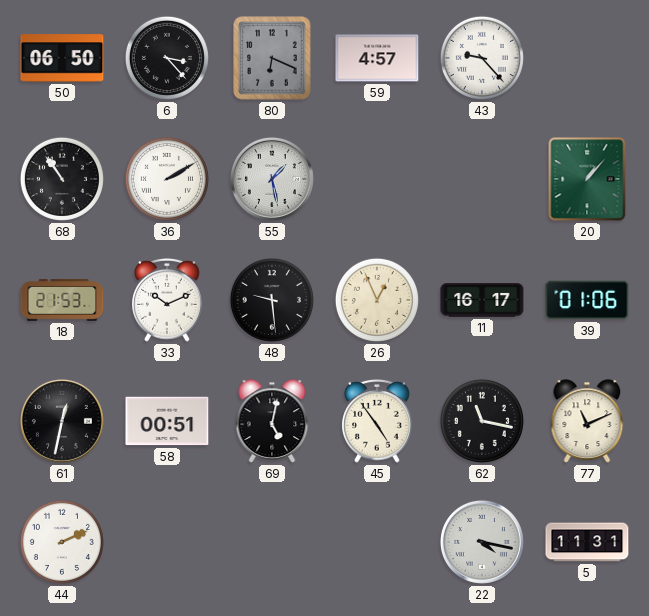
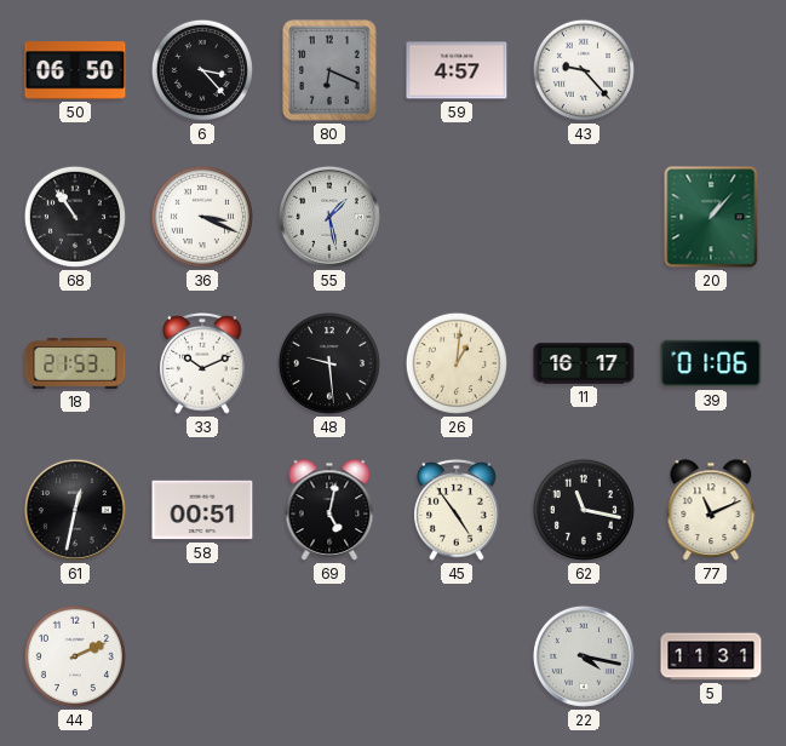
36: 2:10 -> 3:19 (202, 217)
26: 12:56 -> 1:01 (457, 363)
